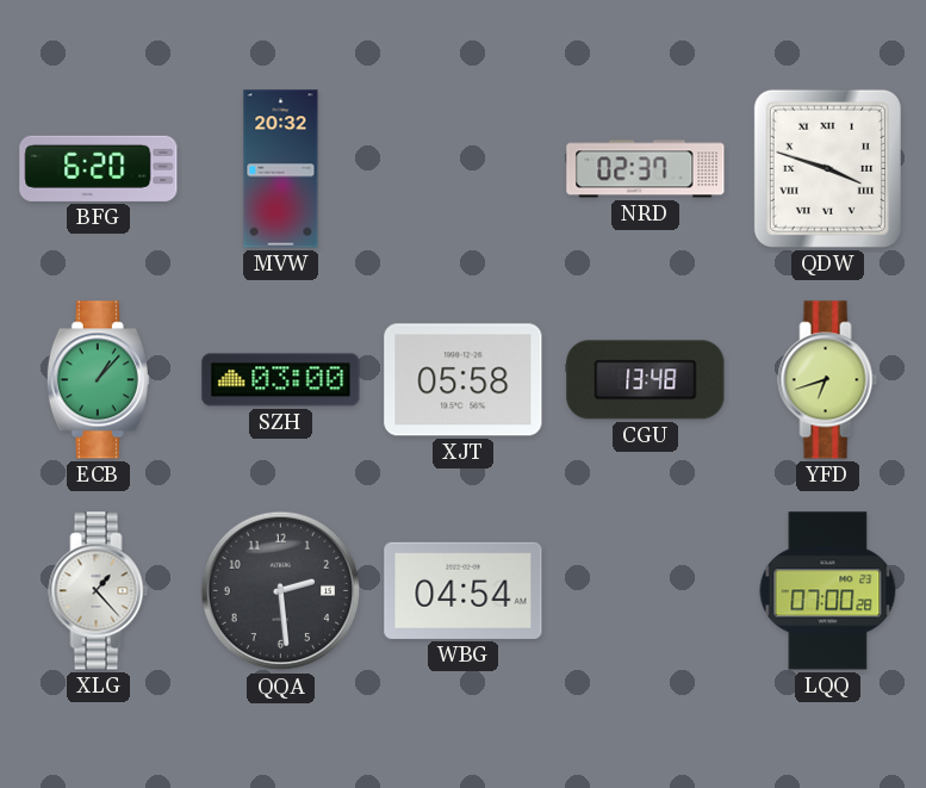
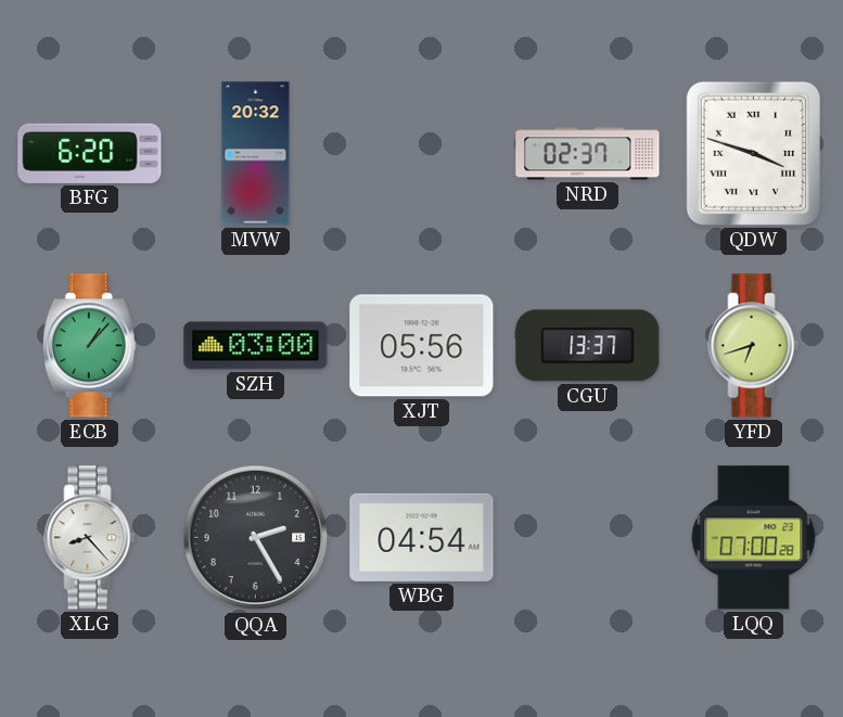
XJT: 05:58 -> 05:56 (422, 346)
CGU: 13:48 -> 13:37 (588, 346)
XLG: 1:23 -> 8:23 (90, 538)
QQA: 2:29 -> 2:25 (256, 538)
